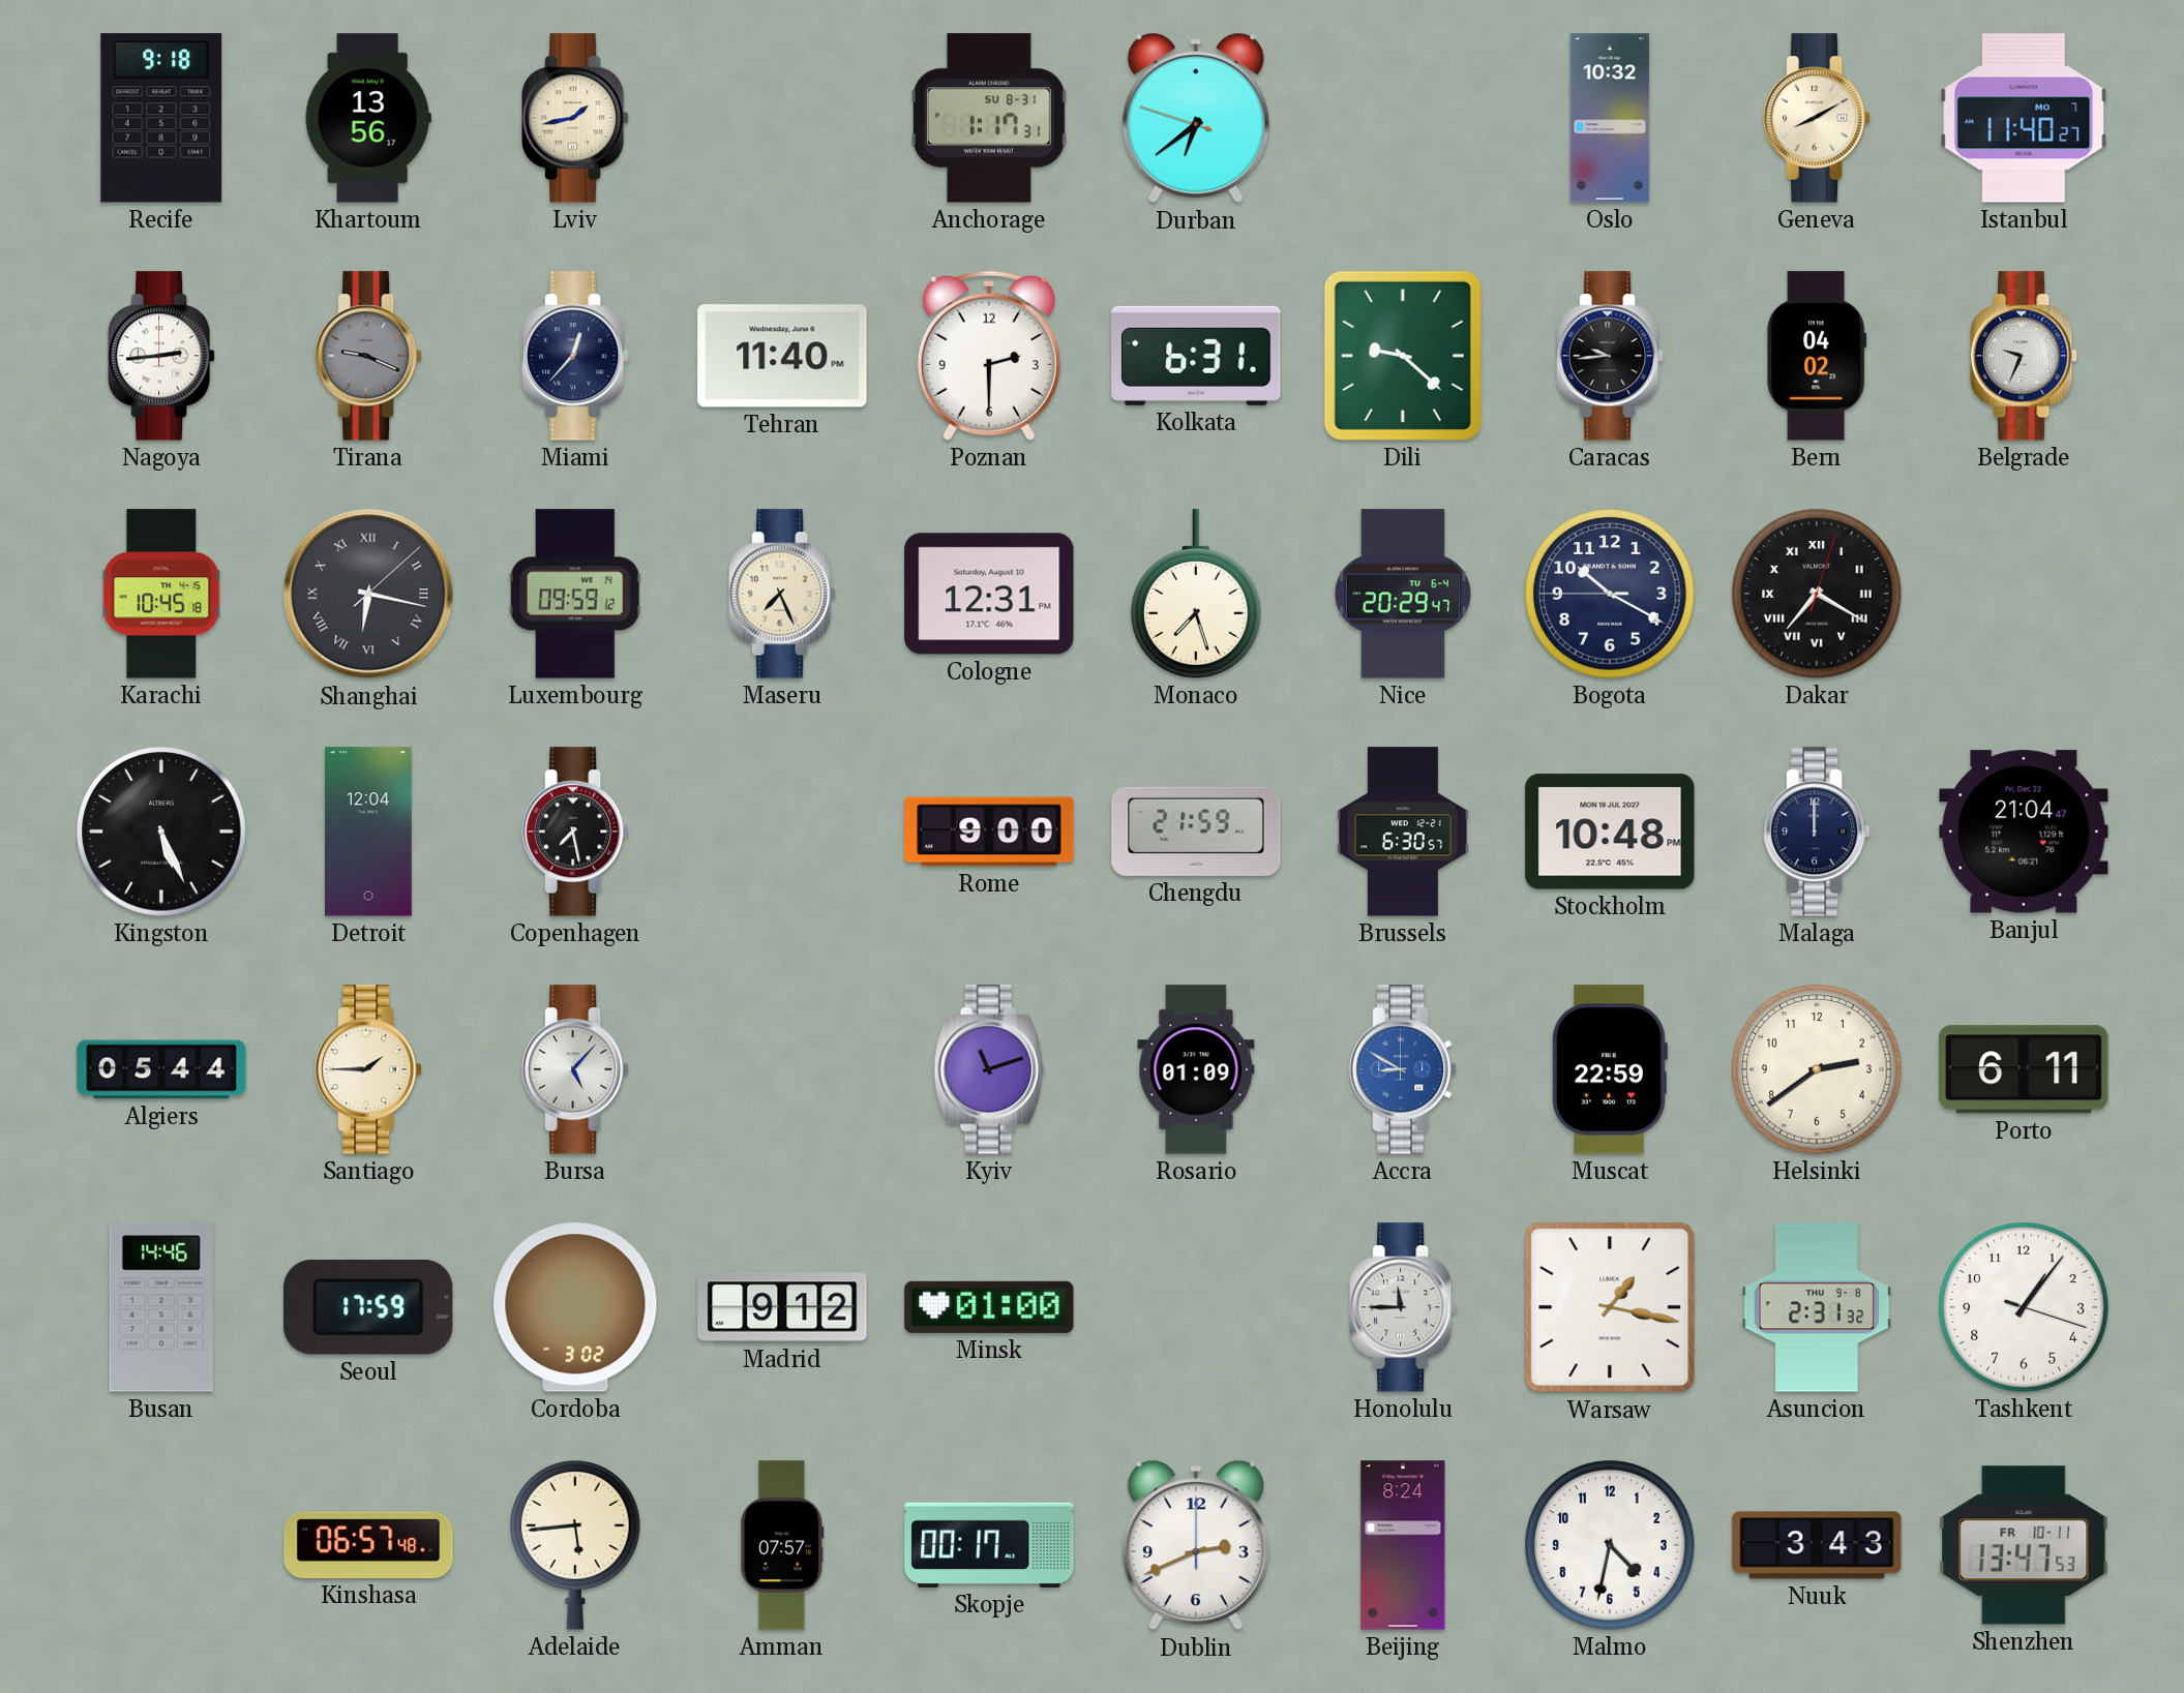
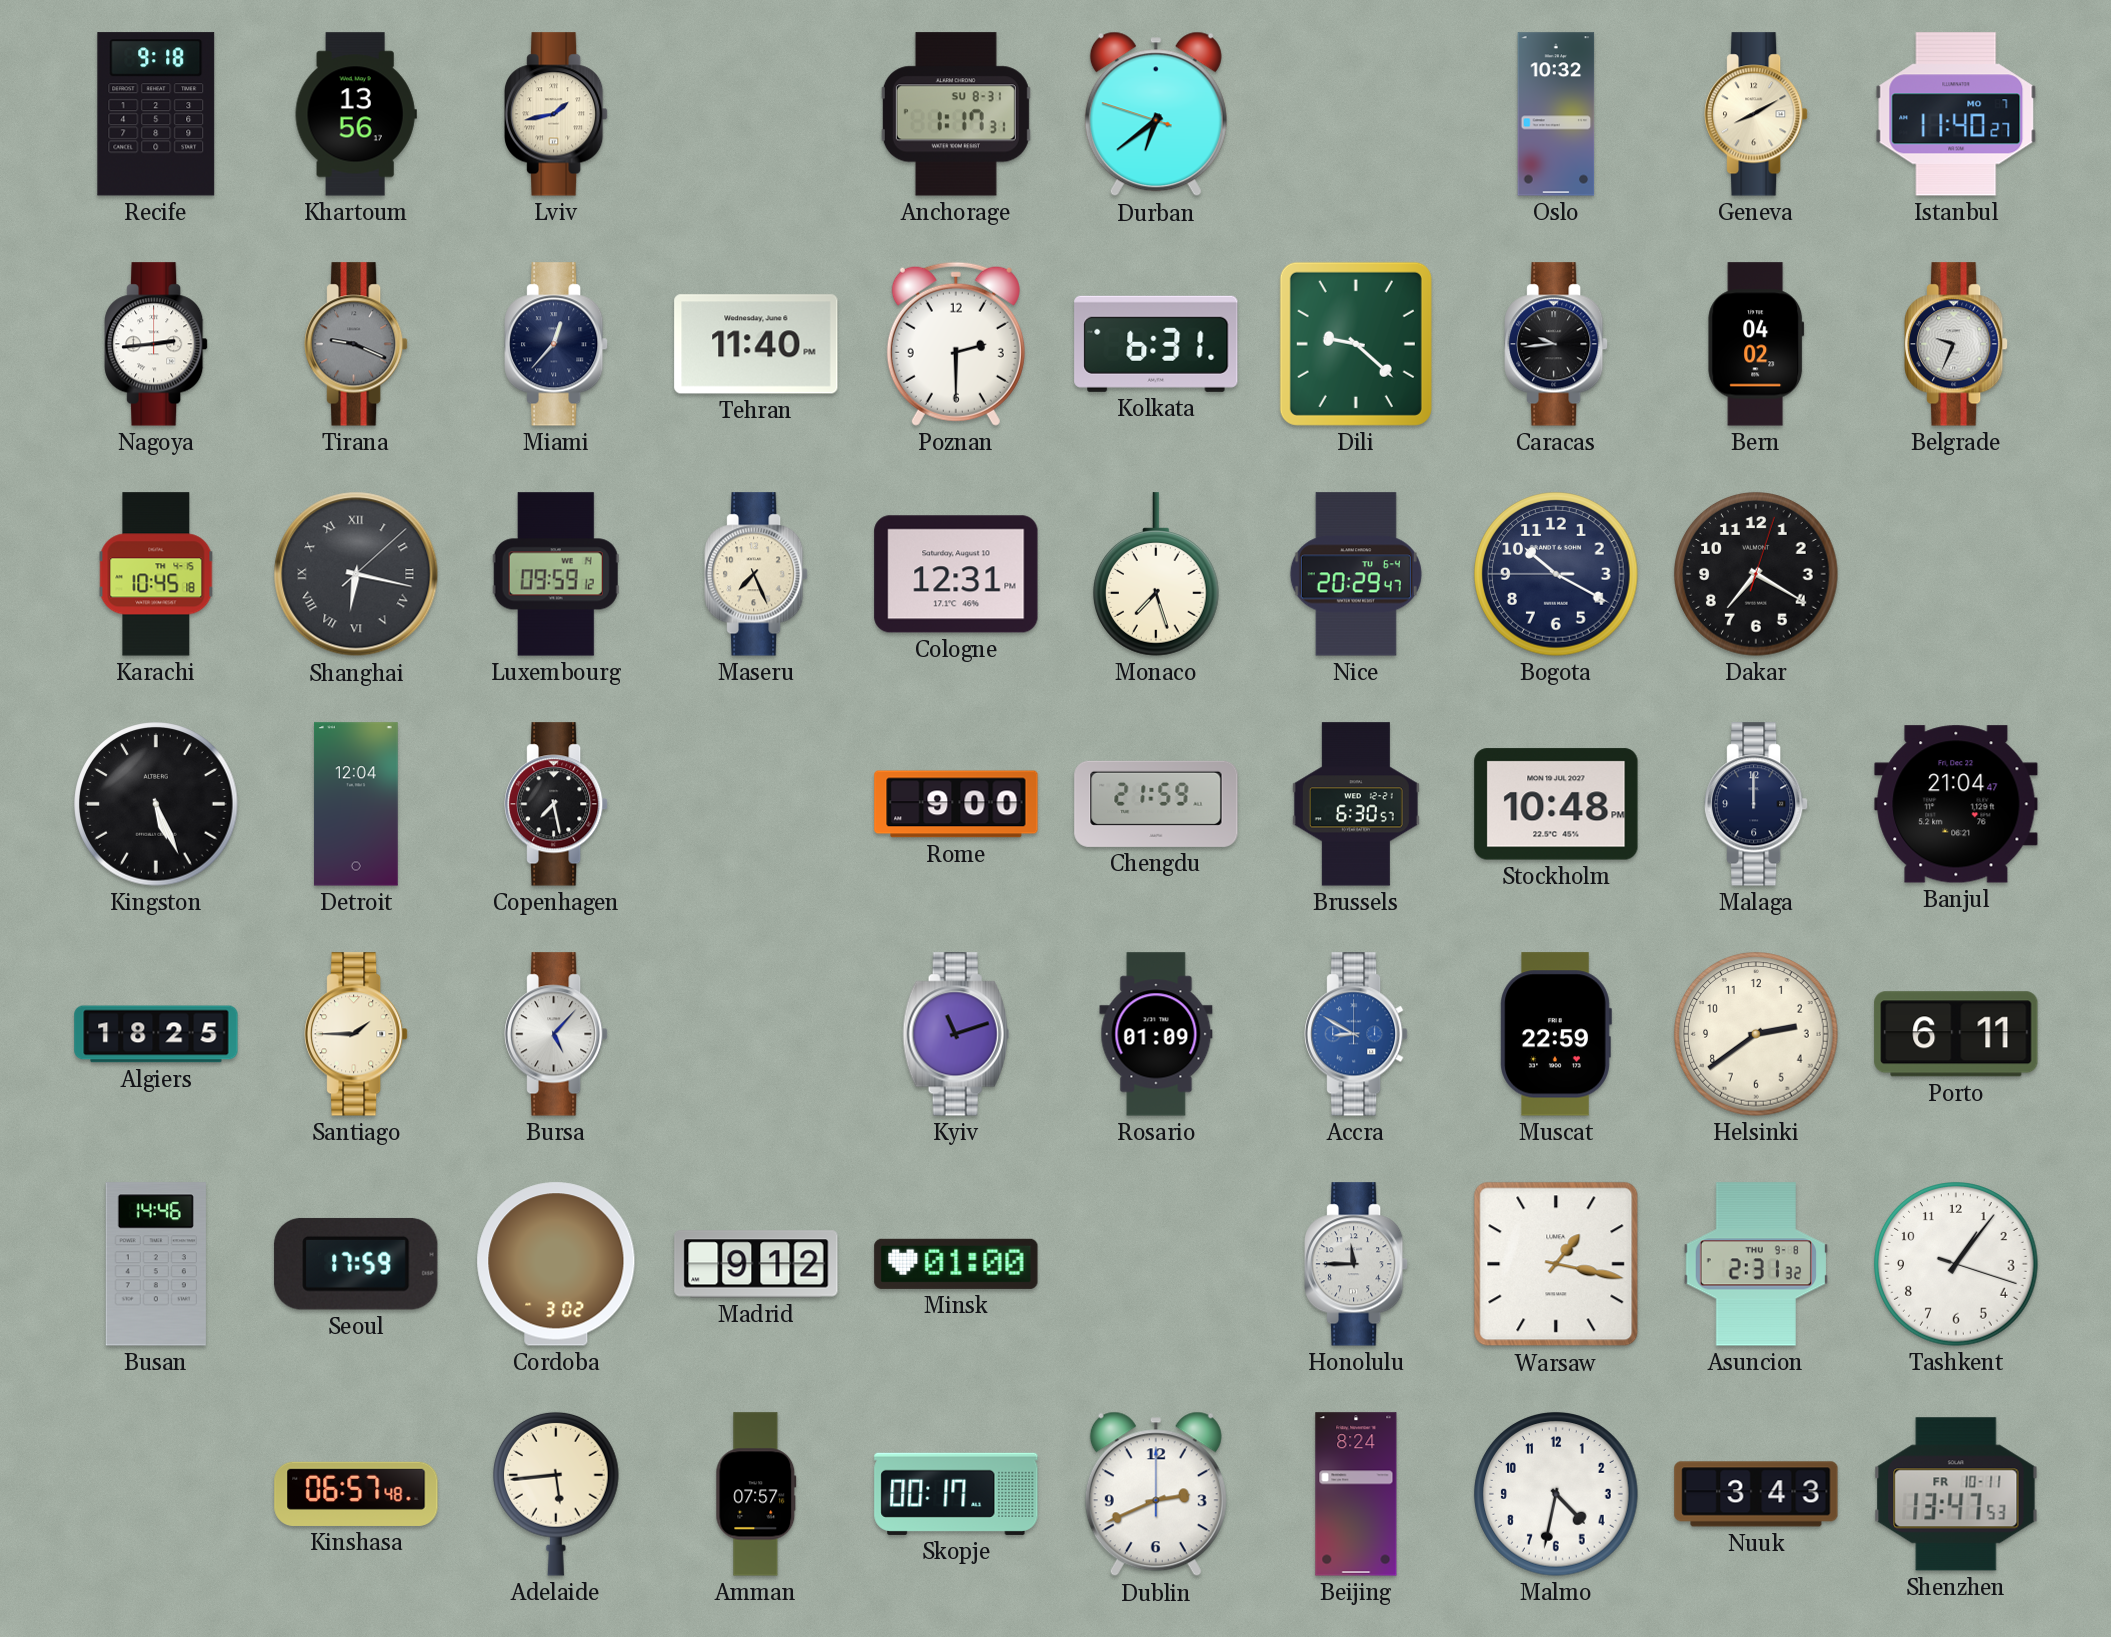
Dakar numerals: Roman -> Arabic (1756, 574)
Algiers: 05:44 -> 18:25 (156, 1034)
